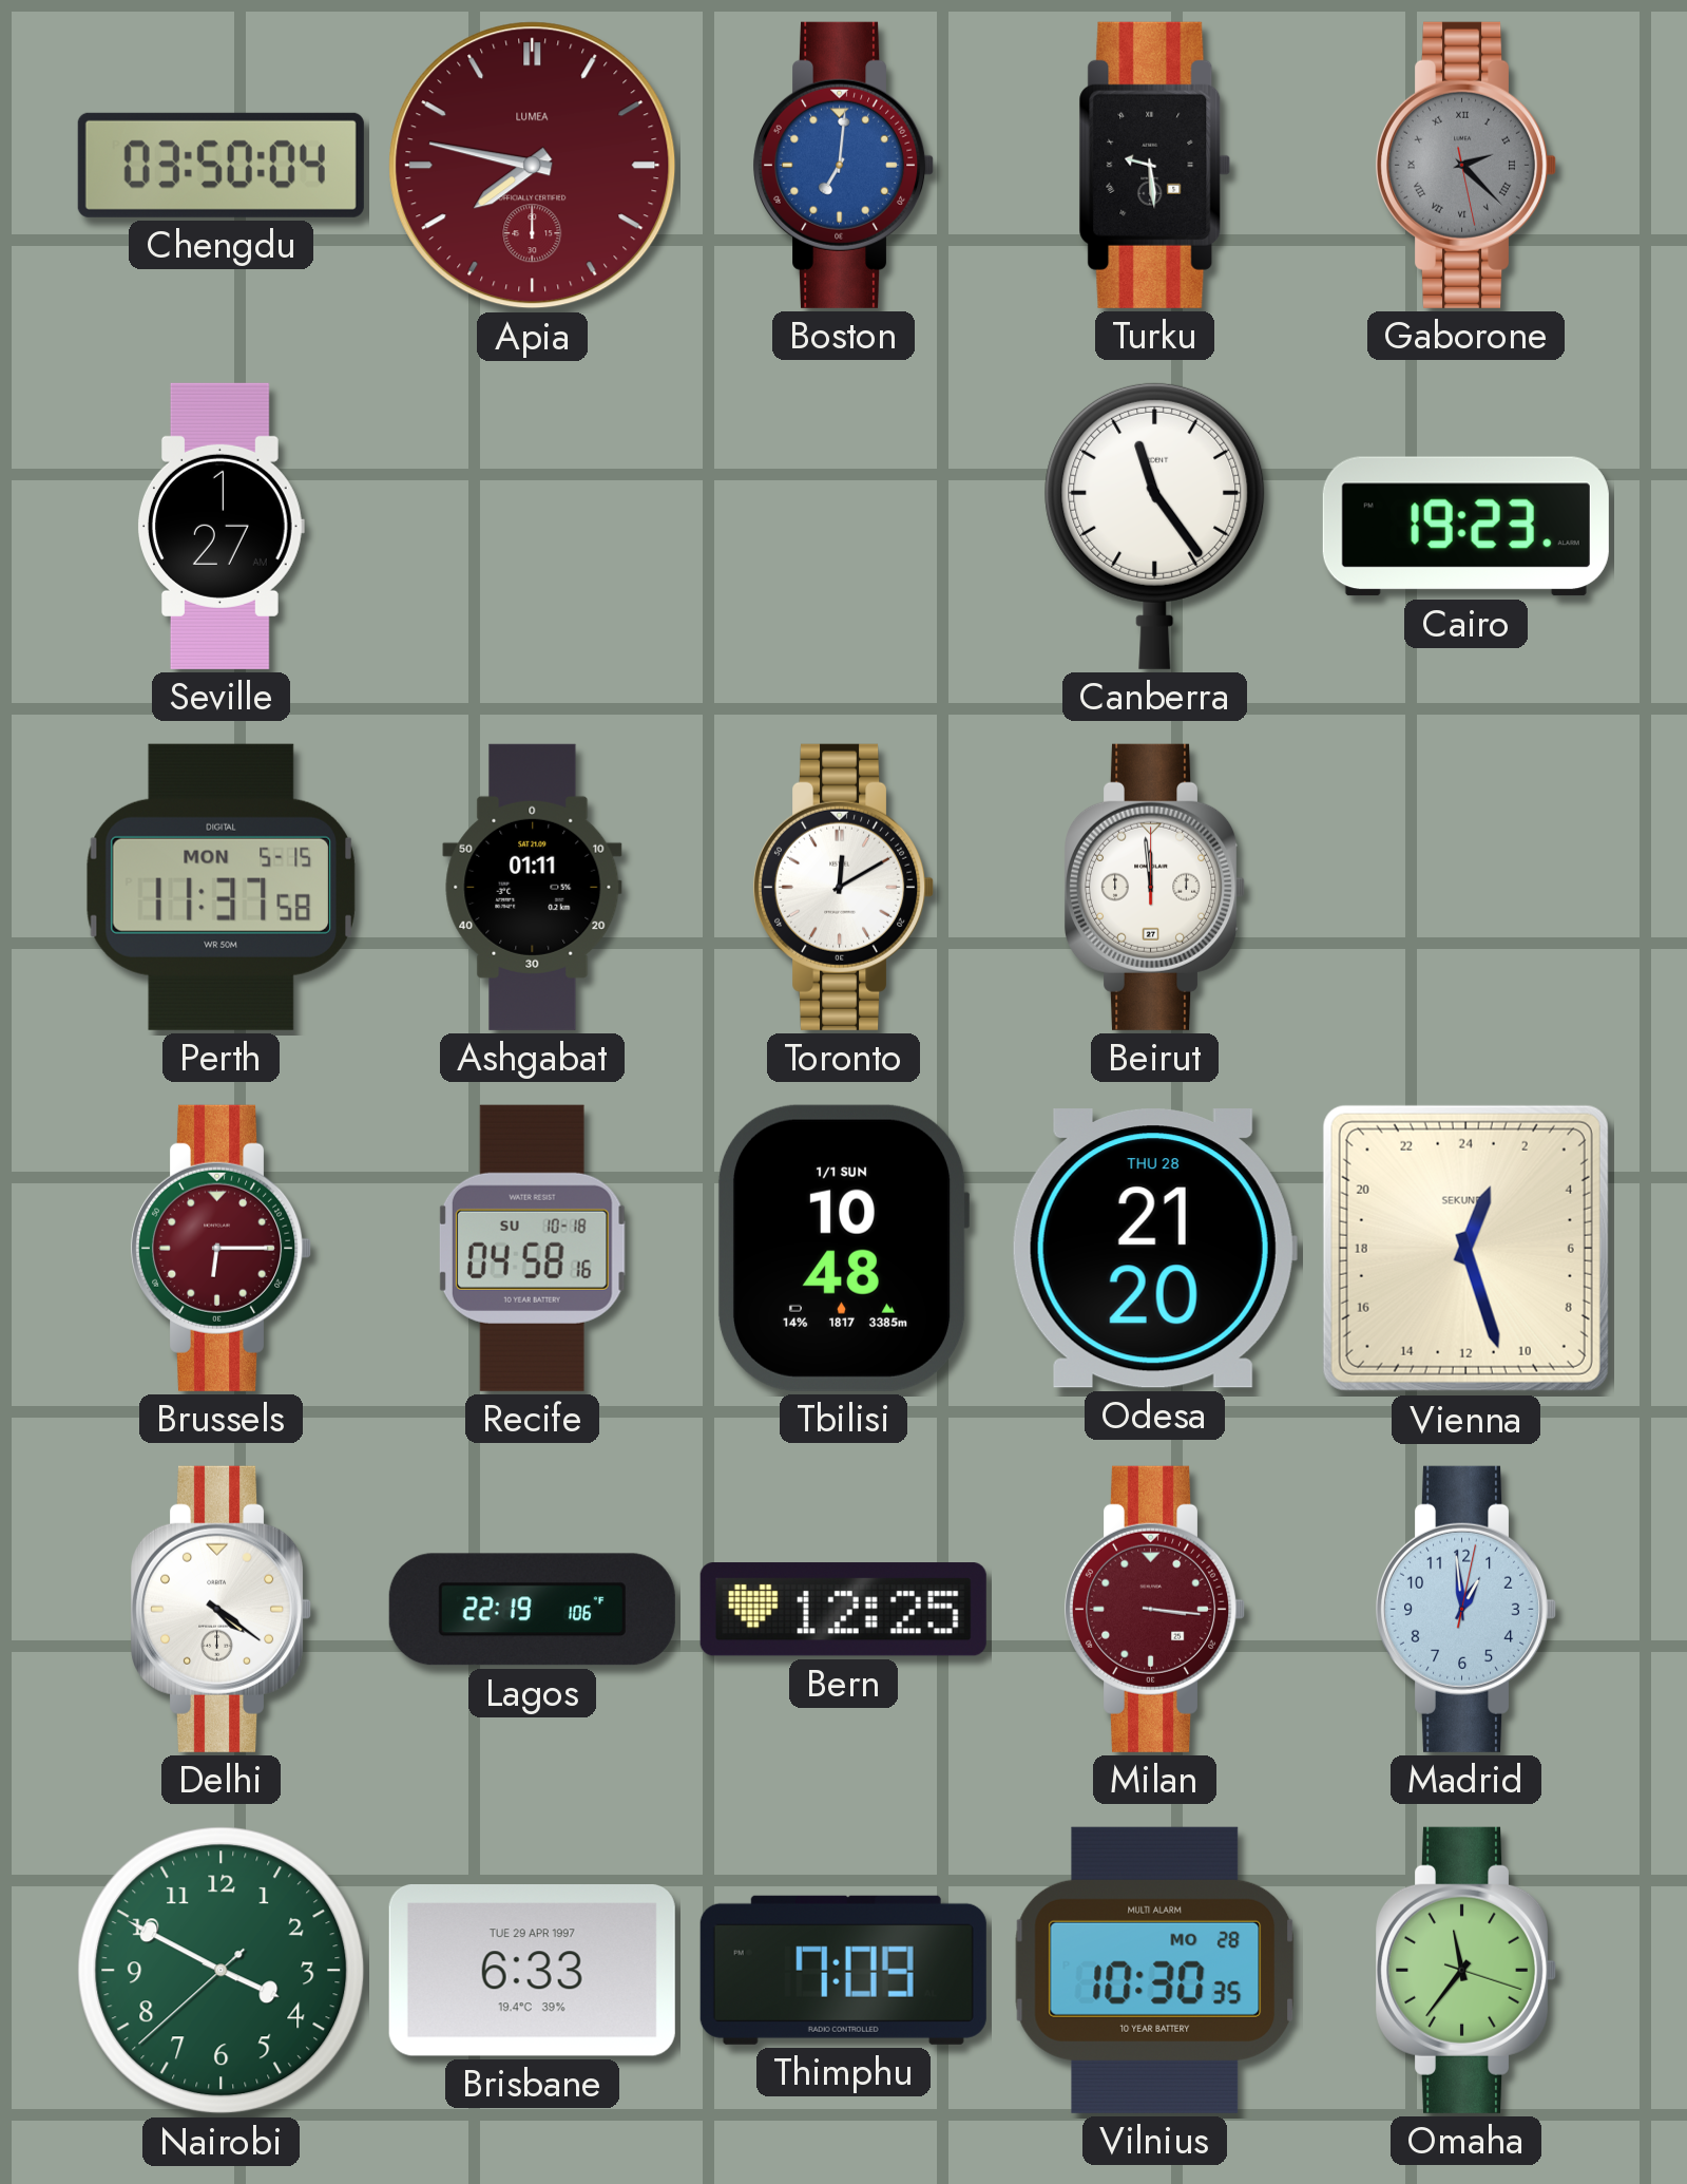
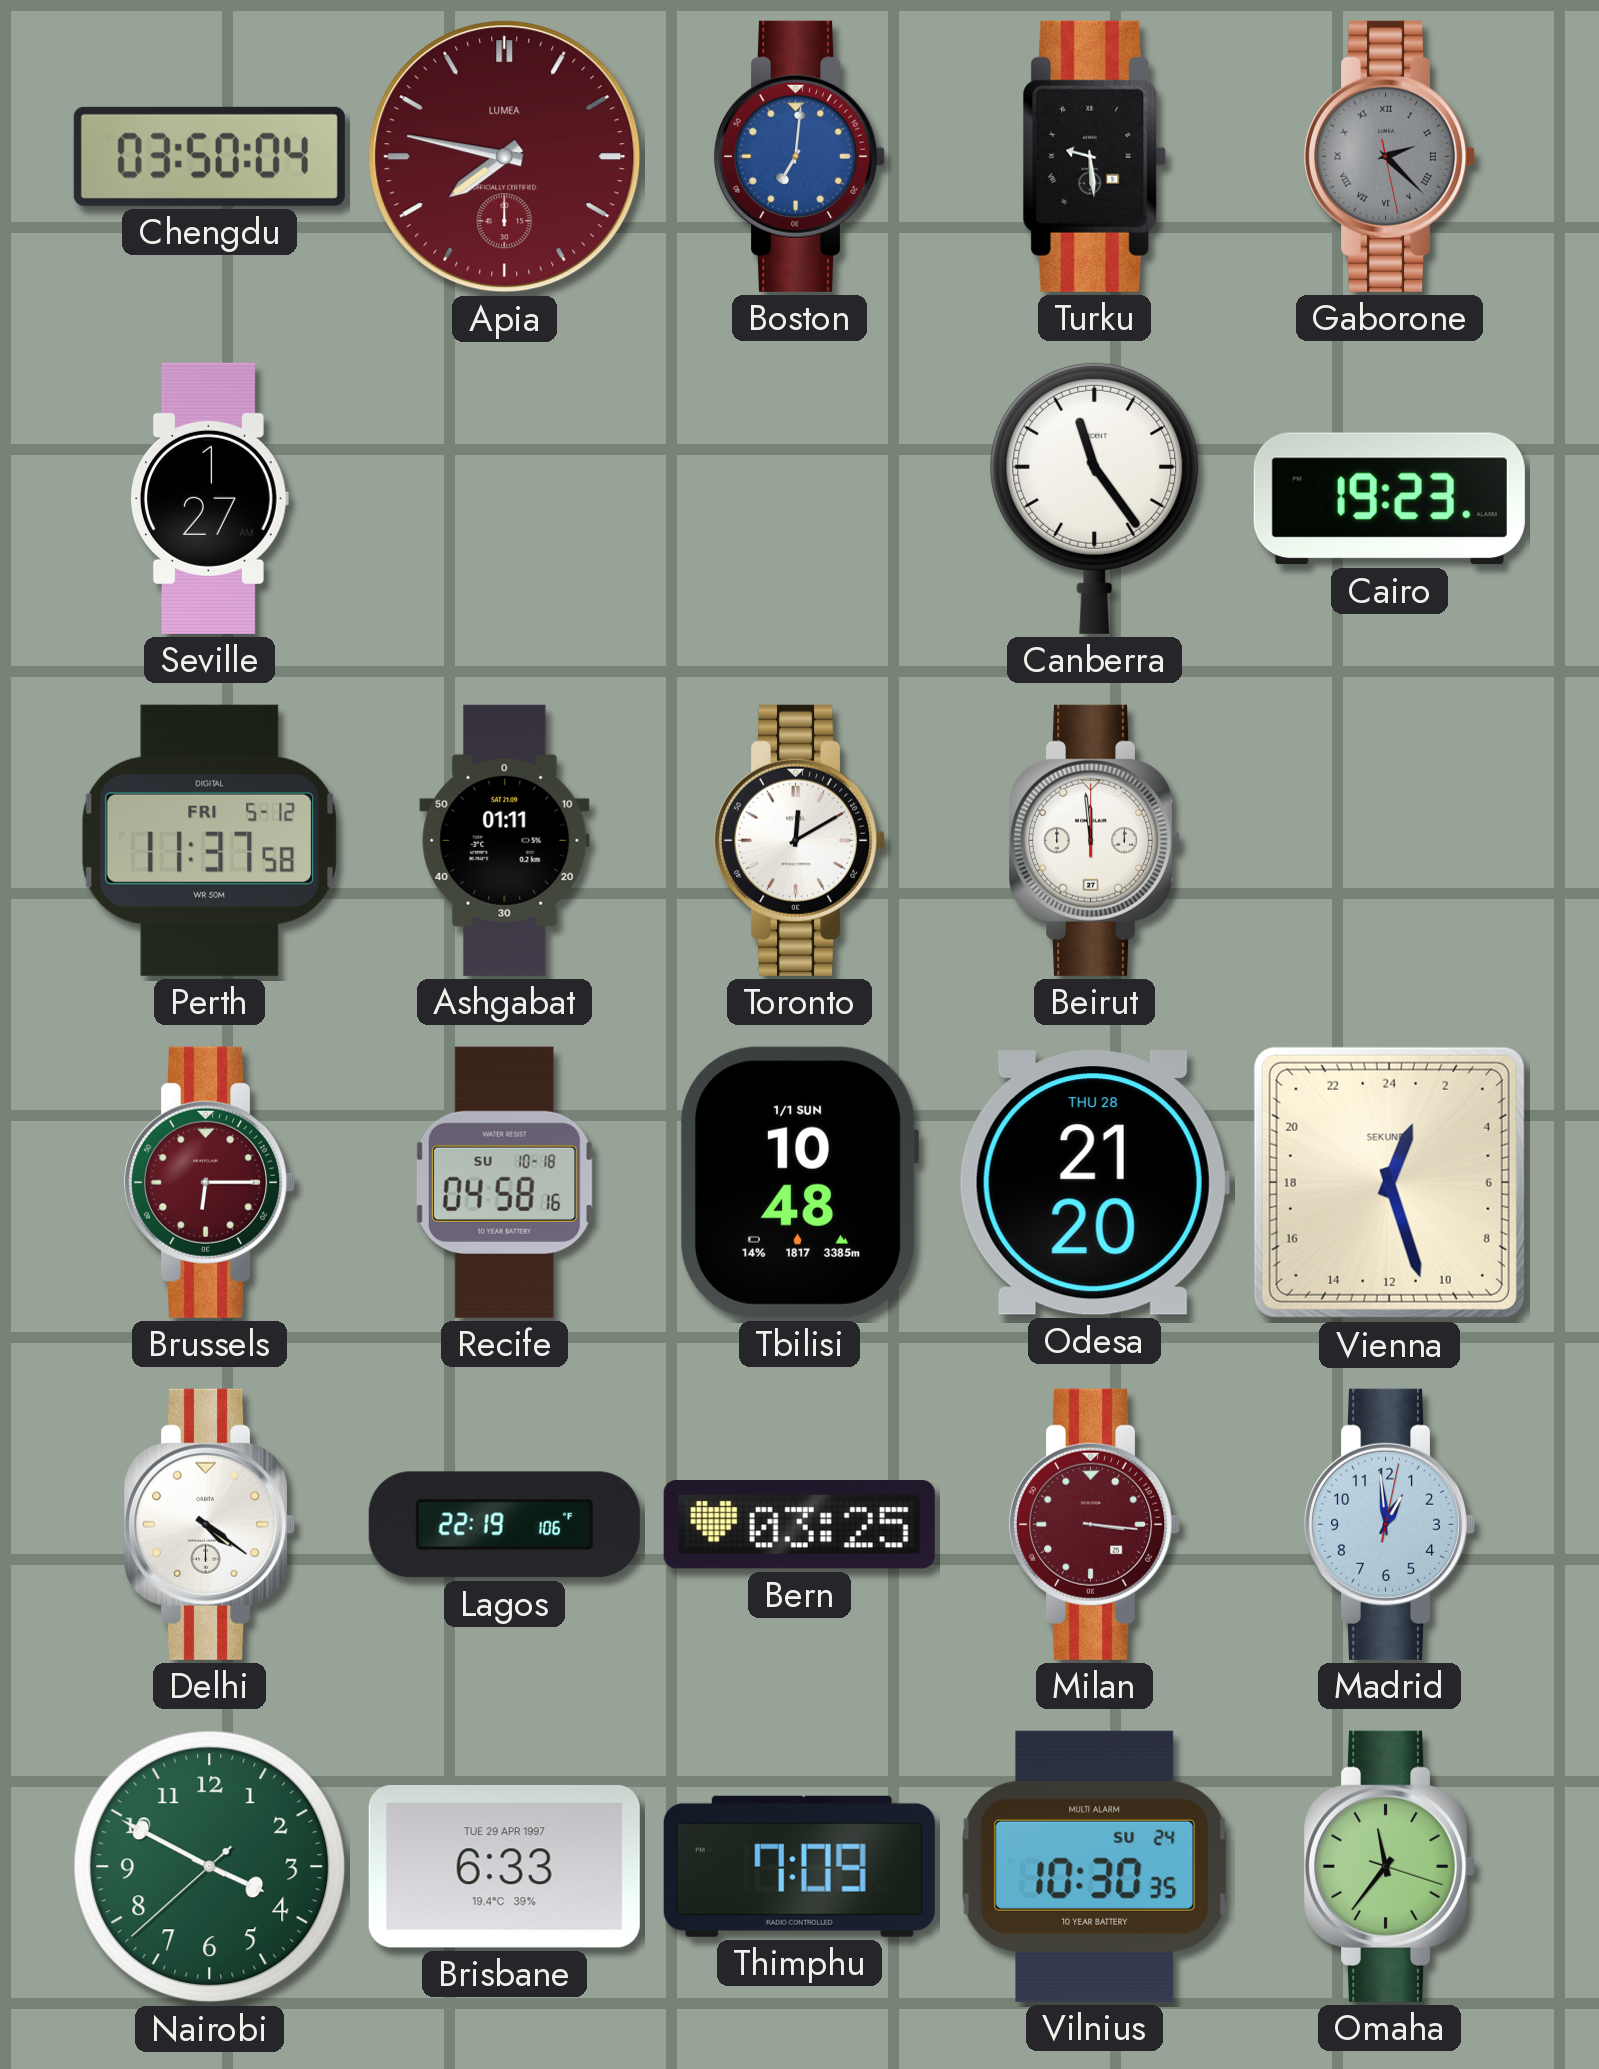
Perth date: MON 5-15 -> FRI 5-12 (209, 840)
Bern: 12:25 -> 03:25 (799, 1525)
Vilnius date: MO 28 -> SU 24 (1095, 1866)
